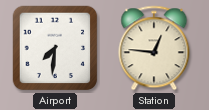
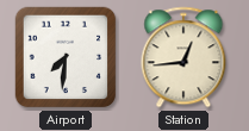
Station: 12:46 -> 12:44 (183, 57)
